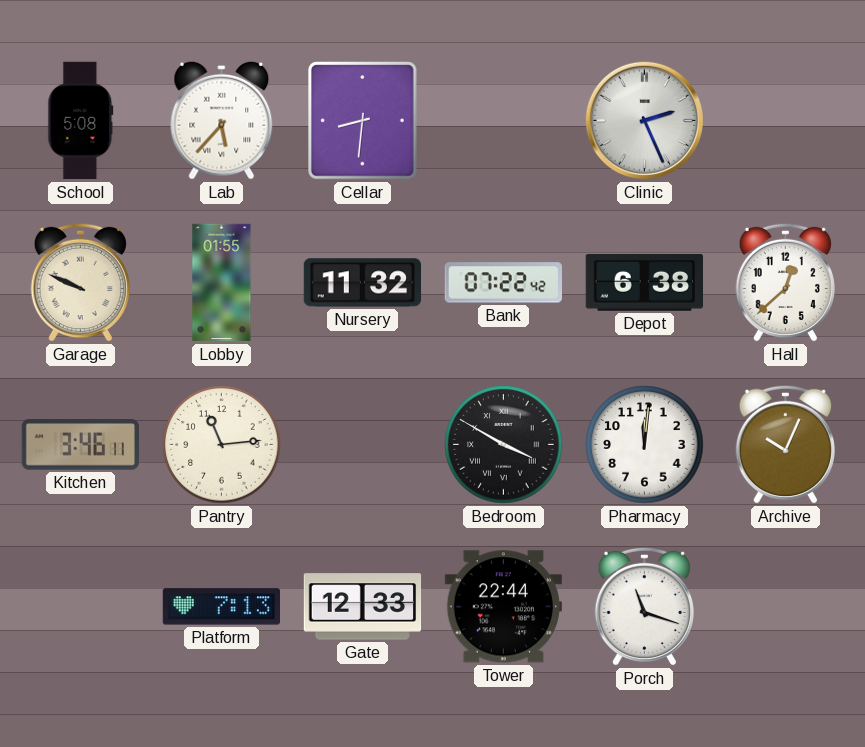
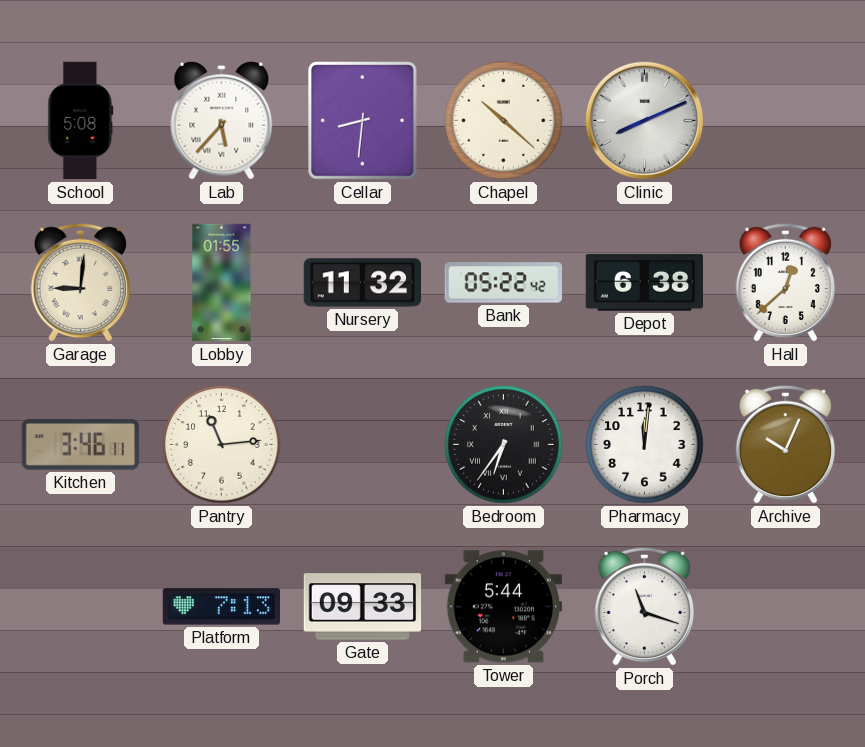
Chapel: none -> 10:22 (504, 121)
Clinic: 2:26 -> 8:11 (644, 120)
Garage: 9:49 -> 9:01 (80, 282)
Bank: 07:22 -> 05:22 (503, 283)
Bedroom: 3:50 -> 6:36 (504, 445)
Gate: 12:33 -> 09:33 (363, 607)
Tower: 22:44 -> 5:44 (503, 607)
